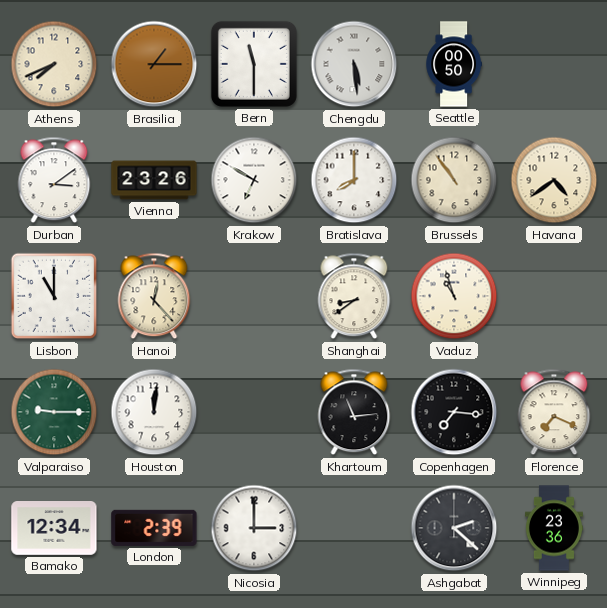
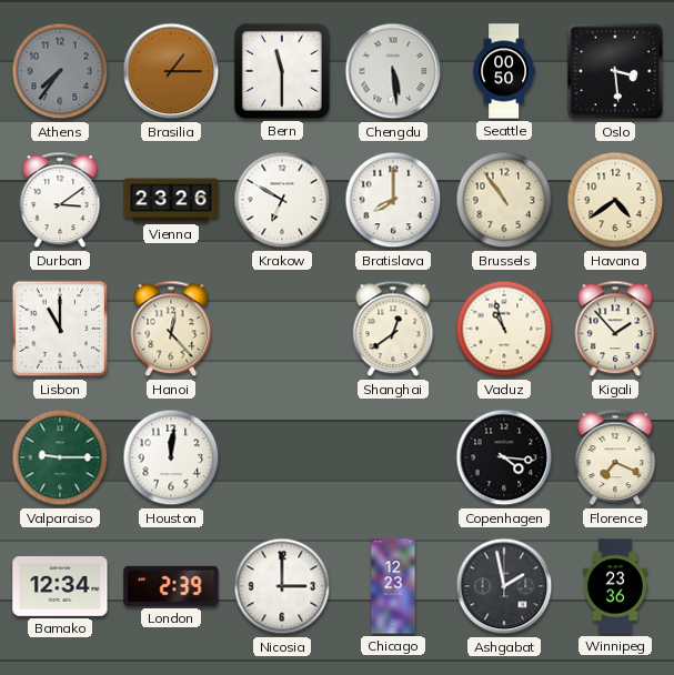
Athens: 7:41 -> 7:36 (60, 71)
Athens dial: cream -> grey (60, 71)
Oslo: none -> 3:29 (615, 71)
Shanghai: 8:39 -> 12:39 (393, 329)
Kigali: none -> 1:53 (615, 329)
Khartoum: 11:14 -> none (354, 412)
Copenhagen: 7:16 -> 4:16 (504, 457)
Chicago: none -> 12:23 (393, 586)
Ashgabat: 2:22 -> 1:58 (504, 586)
